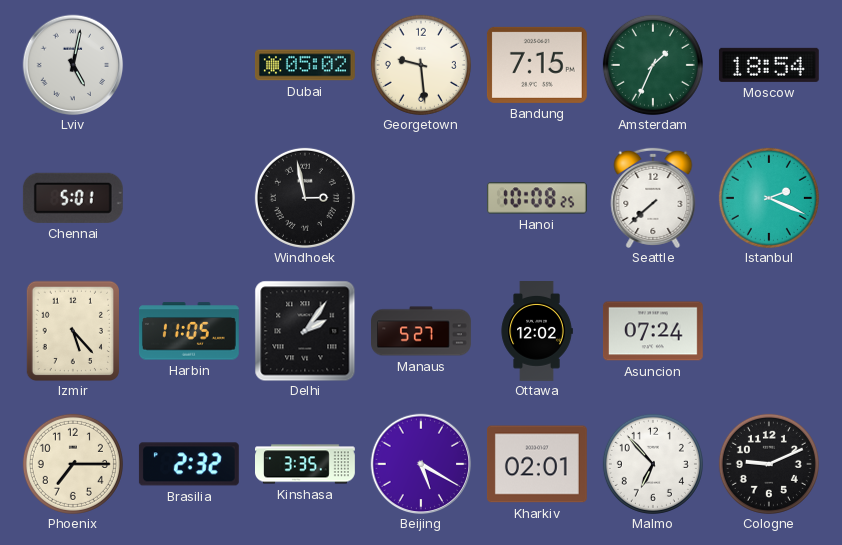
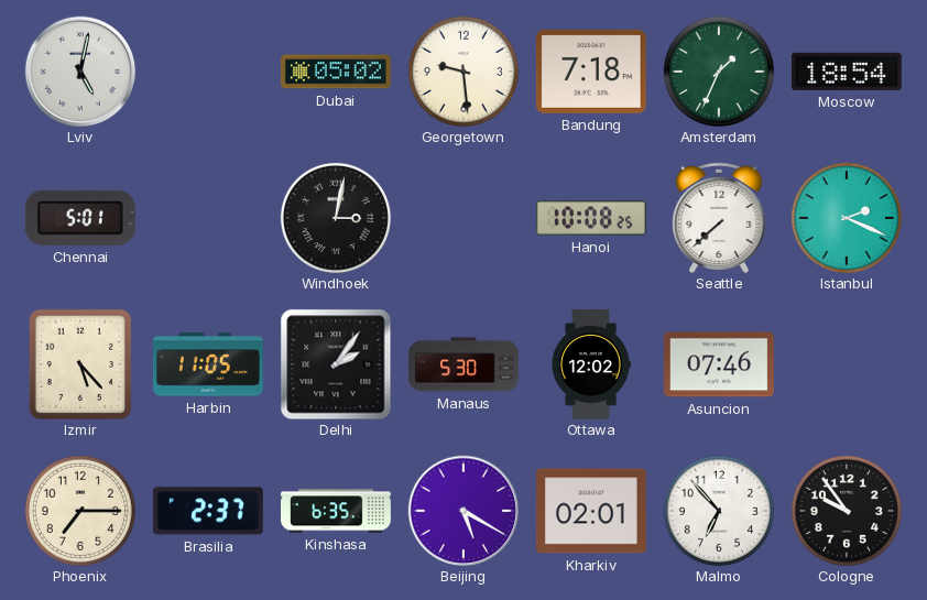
Bandung: 7:15 -> 7:18 (591, 72)
Windhoek: 2:58 -> 3:02 (336, 218)
Manaus: 5:27 -> 5:30 (465, 364)
Asuncion: 07:24 -> 07:46 (719, 364)
Brasilia: 2:32 -> 2:37 (208, 511)
Kinshasa: 3:35 -> 6:35 (337, 511)
Cologne: 9:11 -> 9:54 (847, 511)
